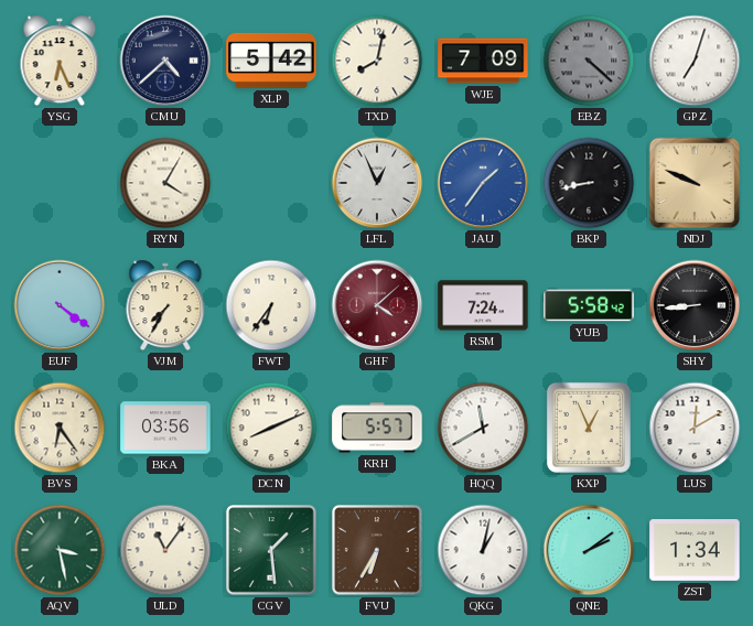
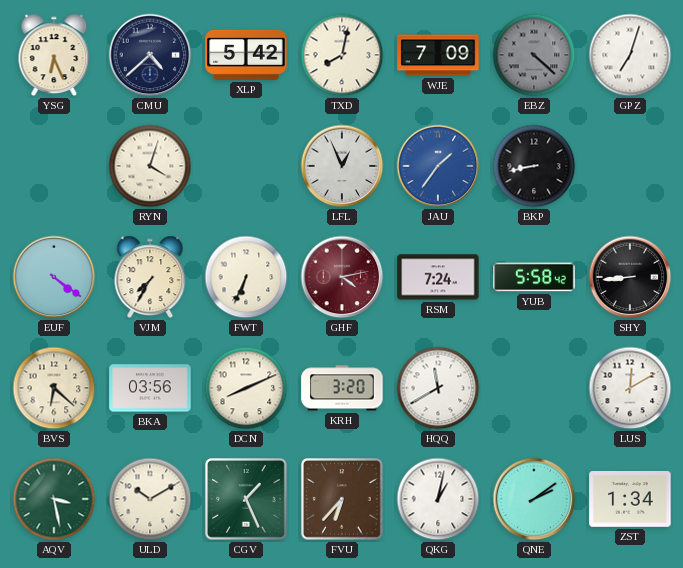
RYN: 4:05 -> 4:03 (150, 166)
NDJ: 9:49 -> none (695, 183)
FWT: 6:36 -> 6:34 (246, 277)
GHF: 4:08 -> 4:13 (342, 277)
BVS: 6:24 -> 6:22 (54, 388)
KRH: 5:57 -> 3:20 (342, 388)
KXP: 12:56 -> none (589, 428)
ULD: 11:06 -> 10:10 (150, 499)
CGV: 1:29 -> 1:26 (246, 499)
FVU: 6:35 -> 6:37 (342, 499)
